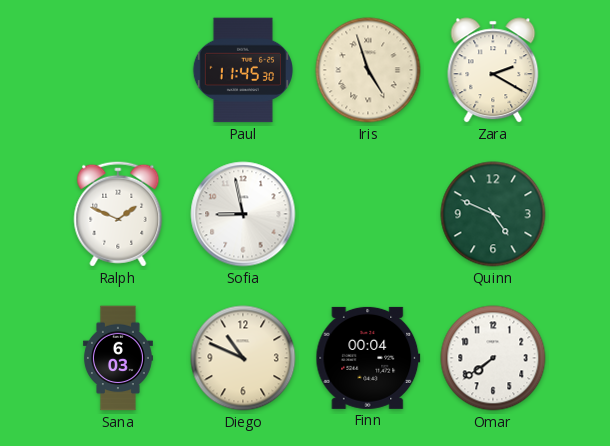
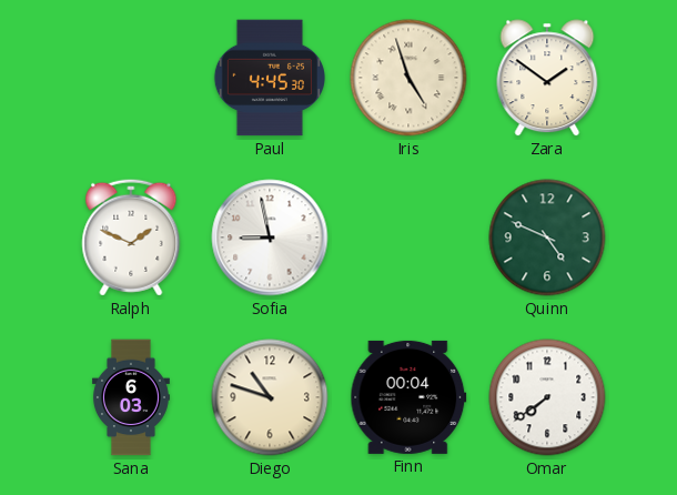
Paul: 11:45 -> 4:45 (269, 78)
Zara: 2:20 -> 1:51 (547, 78)
Diego: 10:49 -> 10:48 (270, 397)
